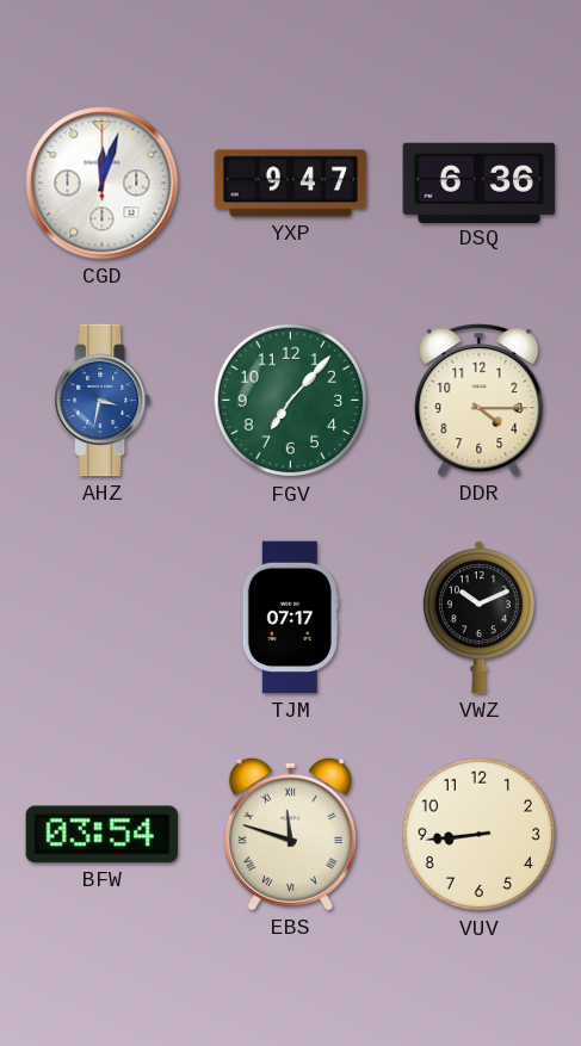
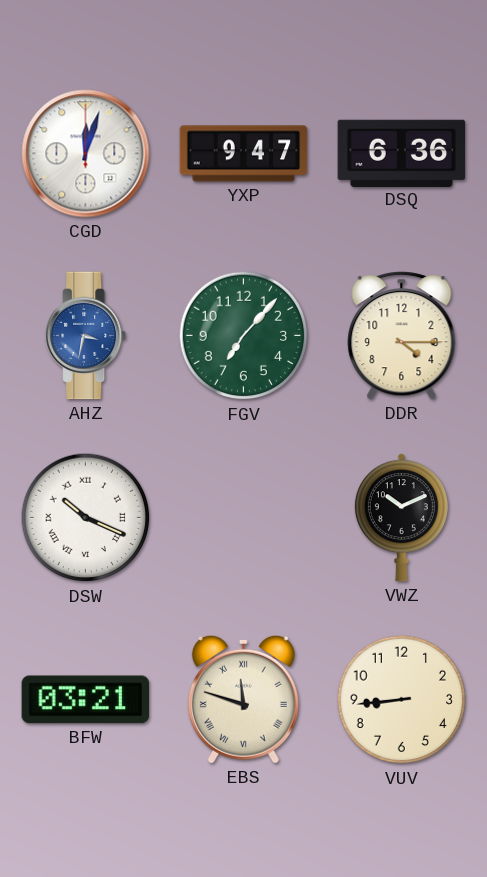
DSW: none -> 10:19 (86, 518)
TJM: 07:17 -> none (290, 618)
BFW: 03:54 -> 03:21 (86, 700)
